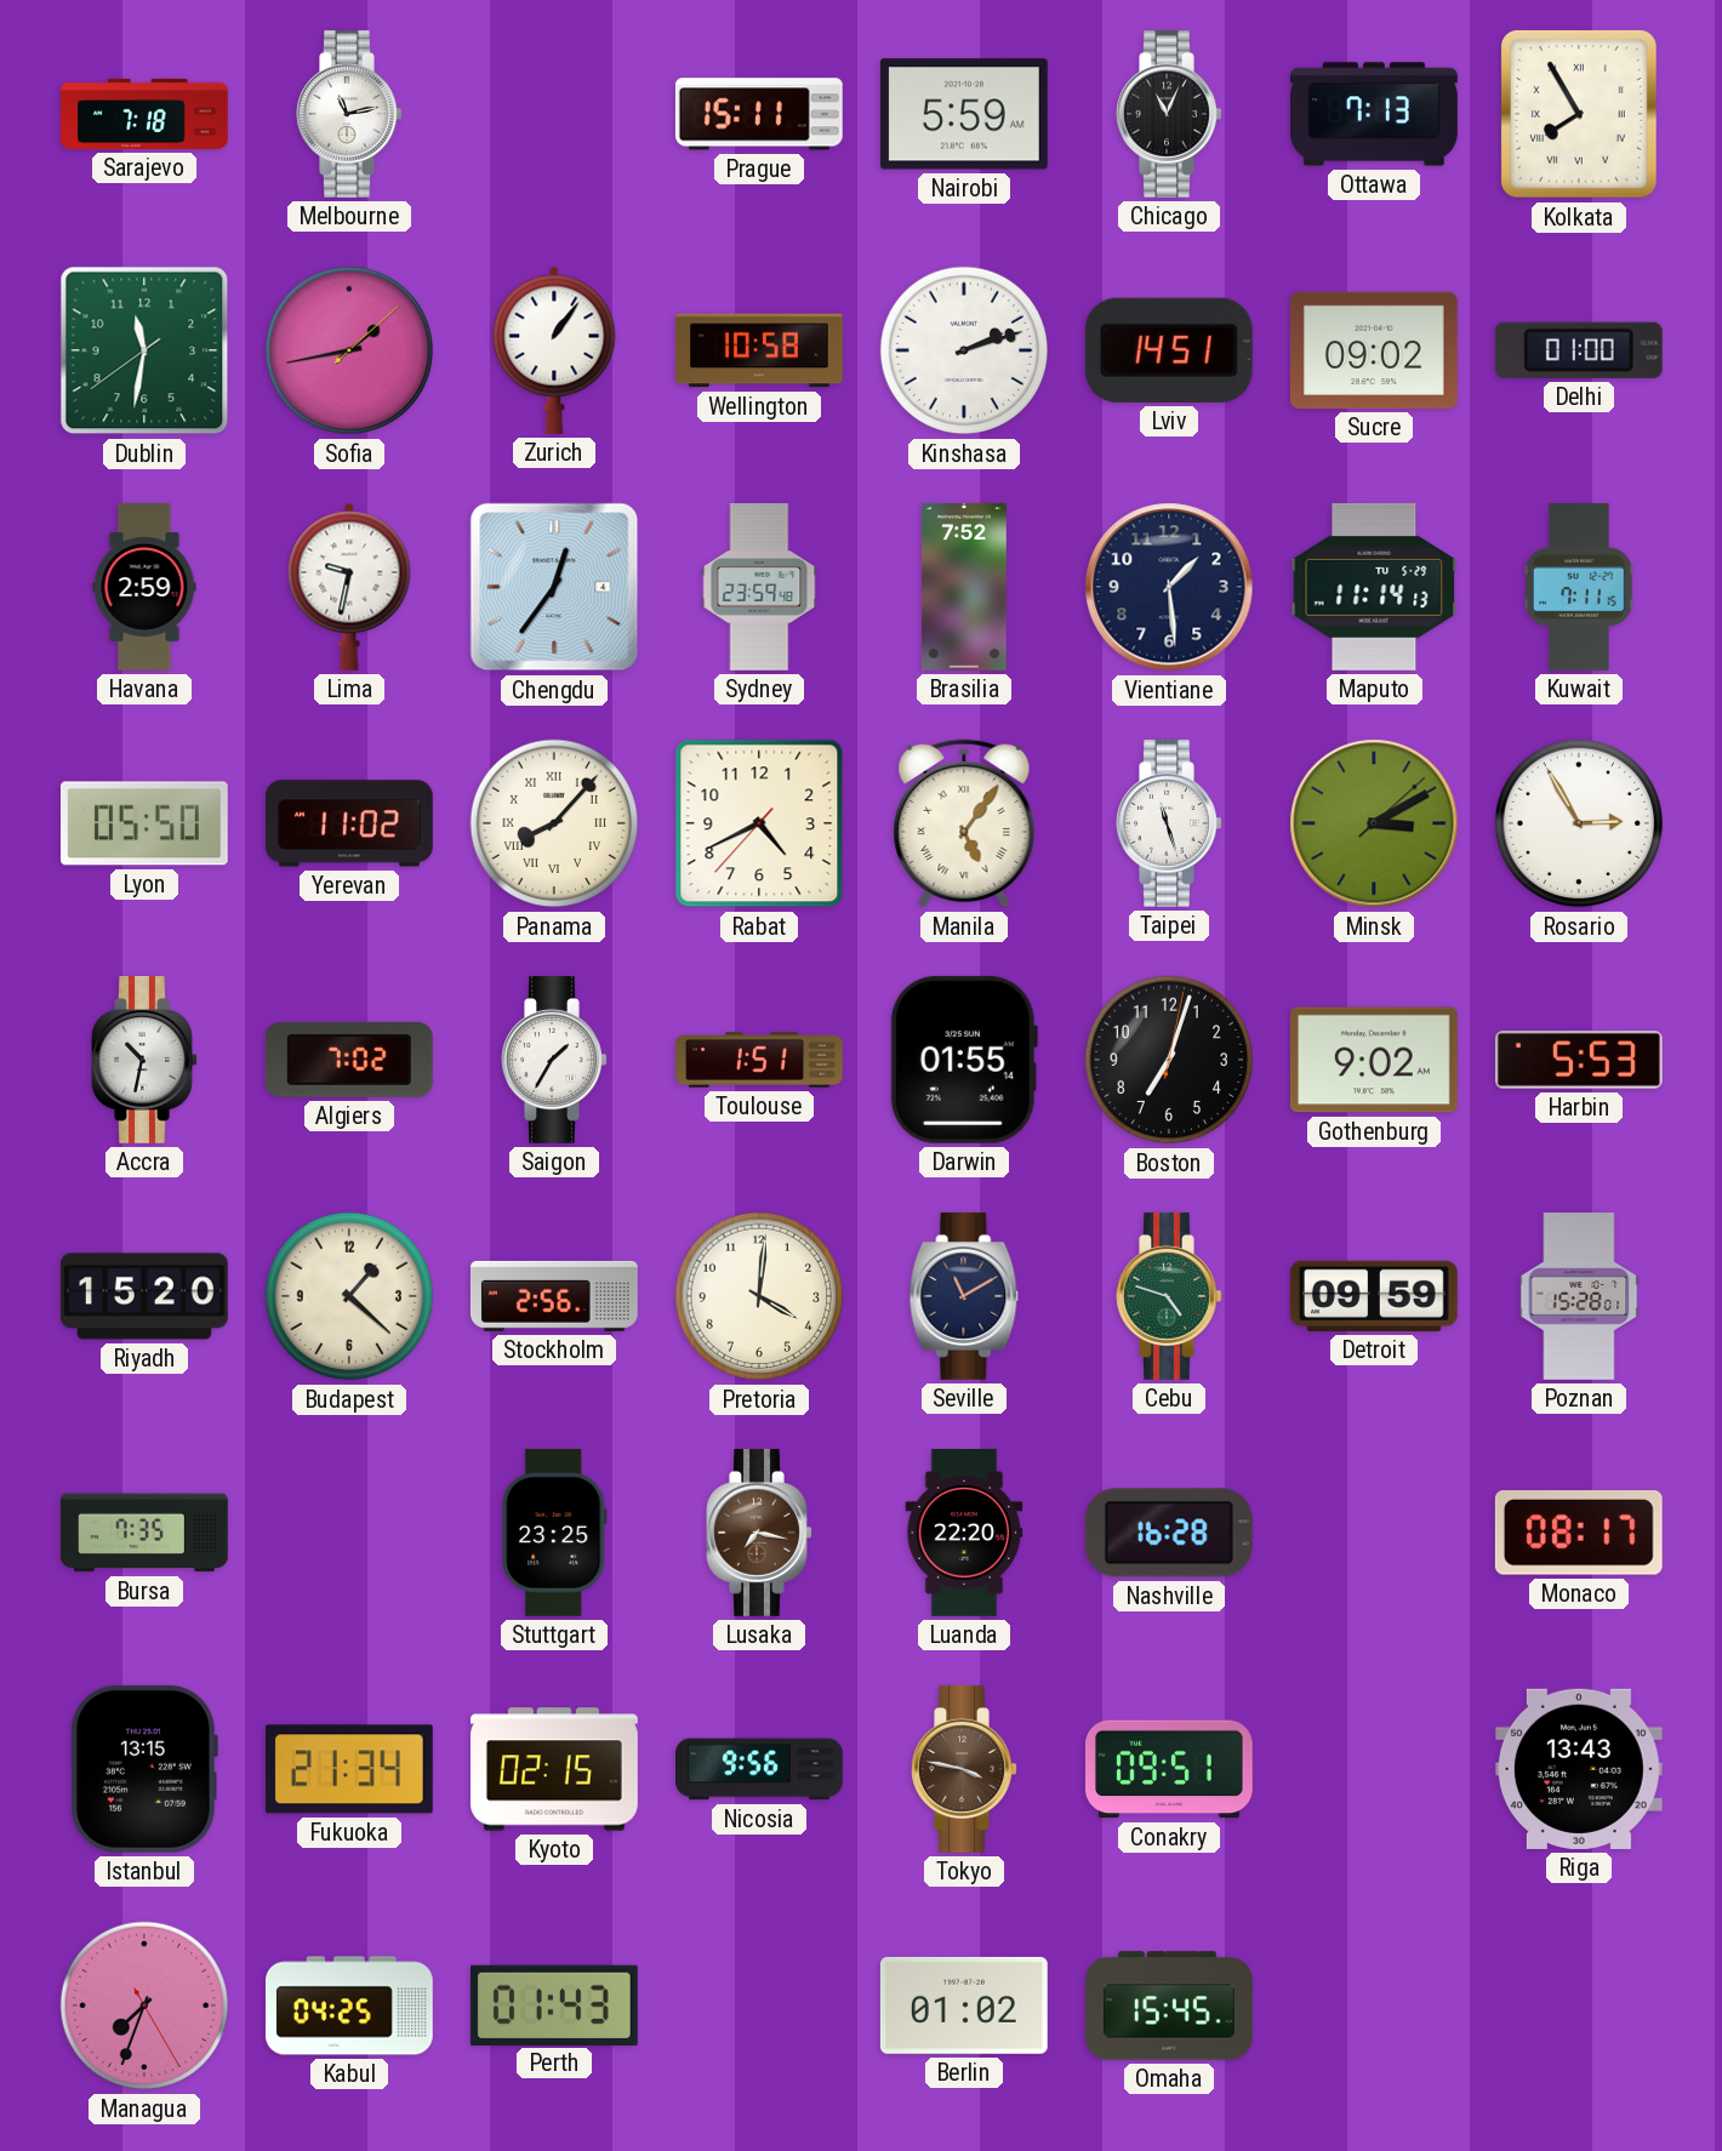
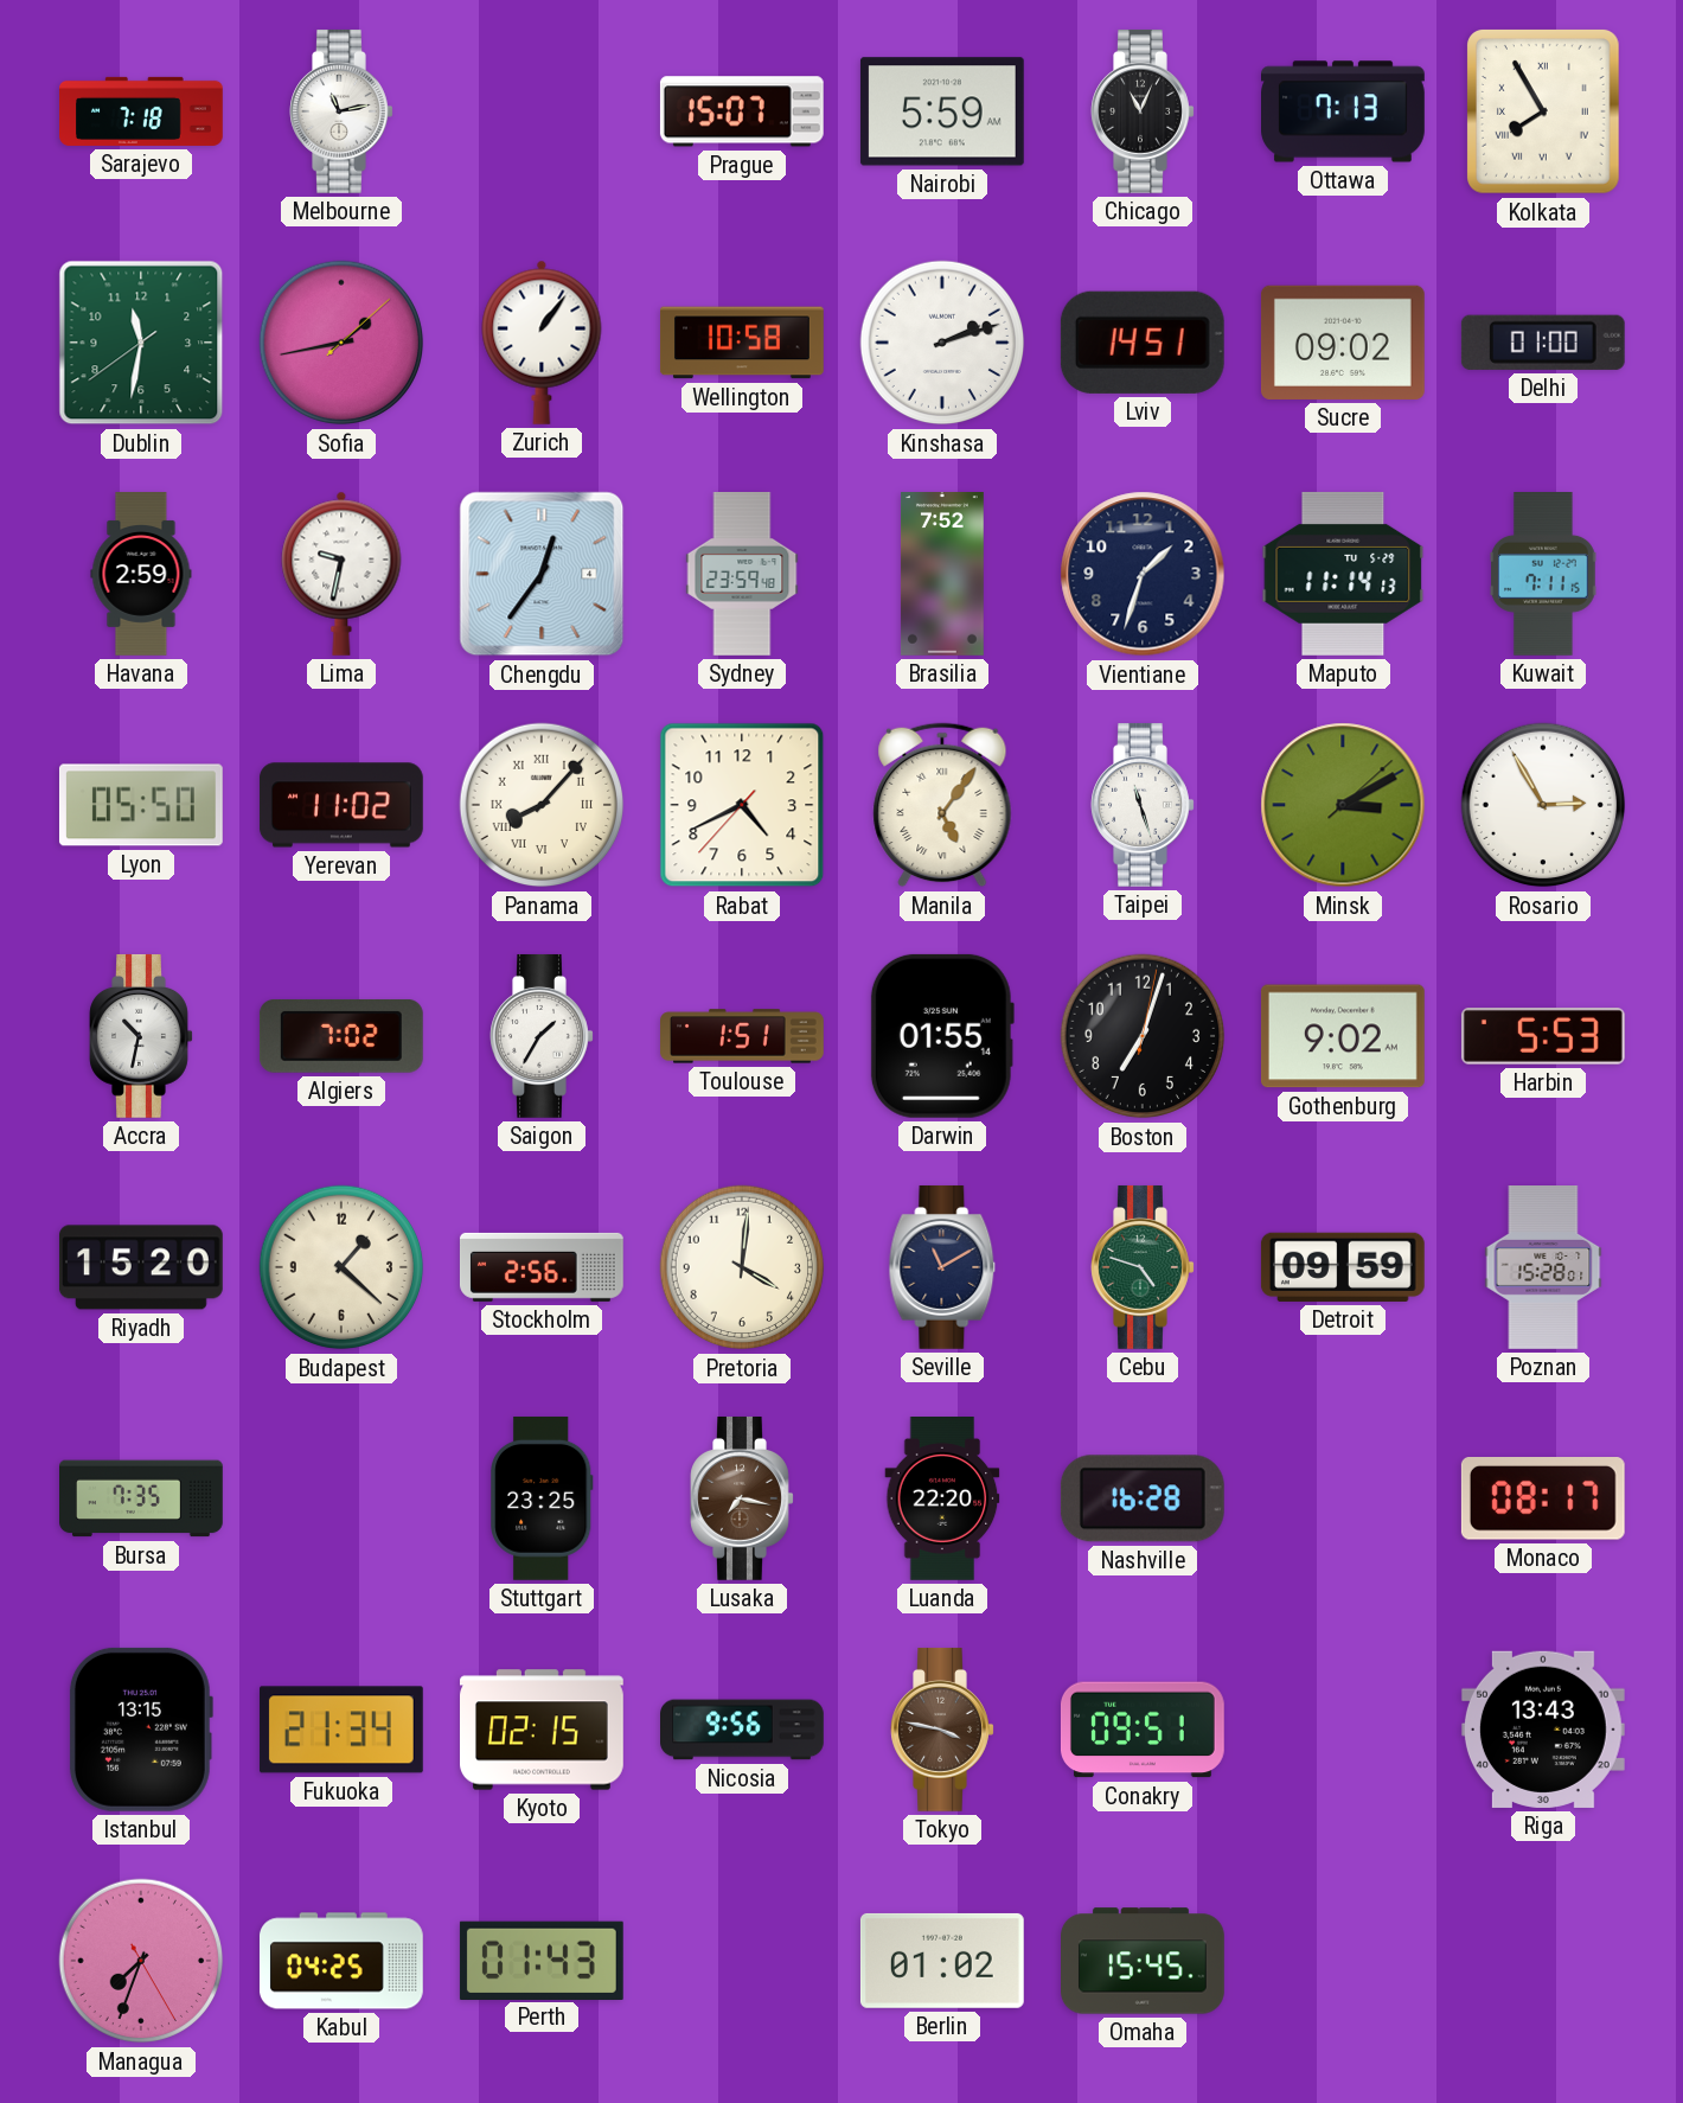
Prague: 15:11 -> 15:07 (742, 111)
Vientiane: 1:29 -> 1:33 (1143, 574)
